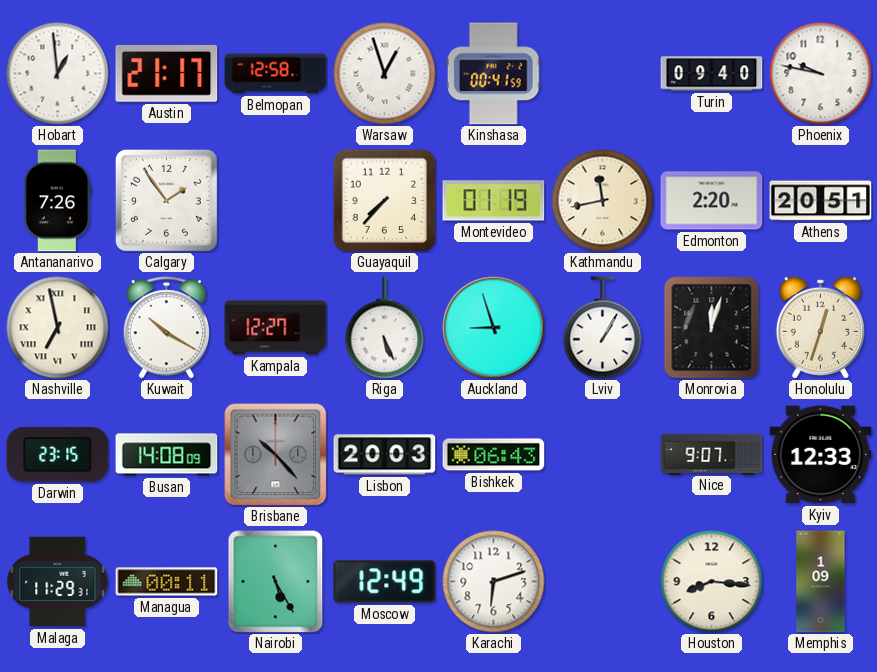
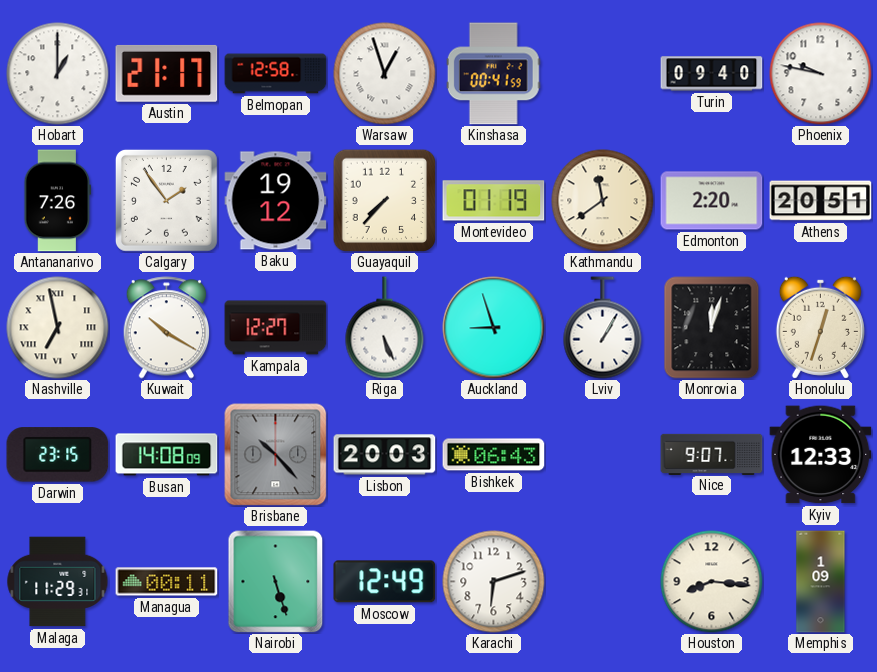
Hobart: 12:59 -> 1:00 (58, 74)
Baku: none -> 19:12 (276, 201)
Kathmandu: 11:43 -> 11:39 (603, 201)
Nairobi: 5:25 -> 5:27 (276, 582)
